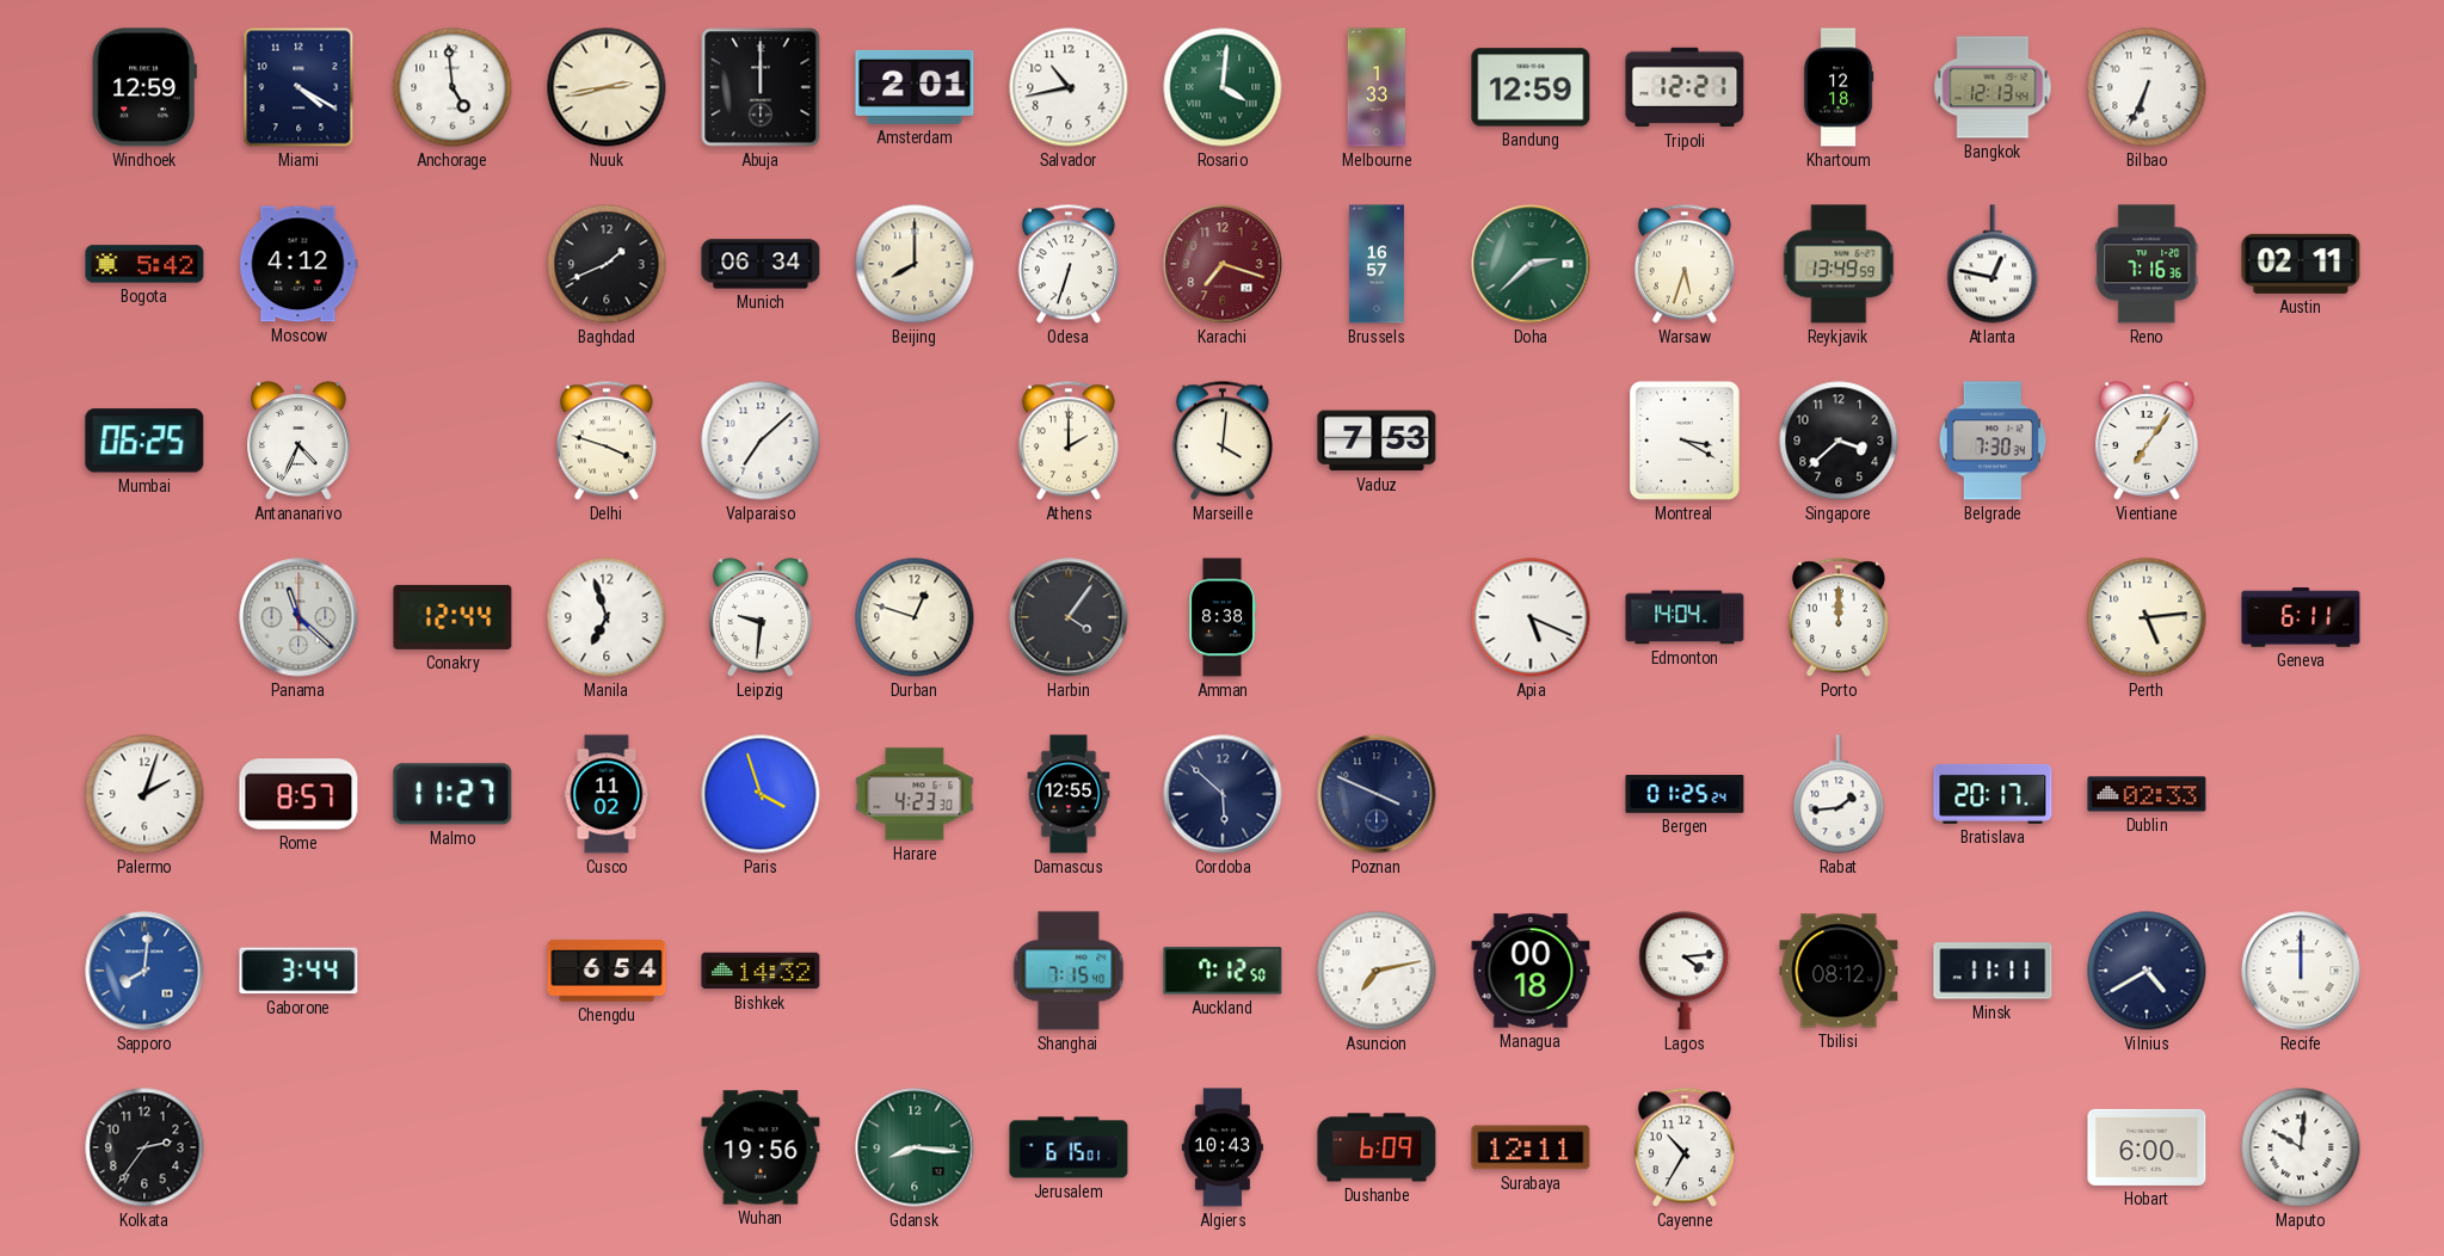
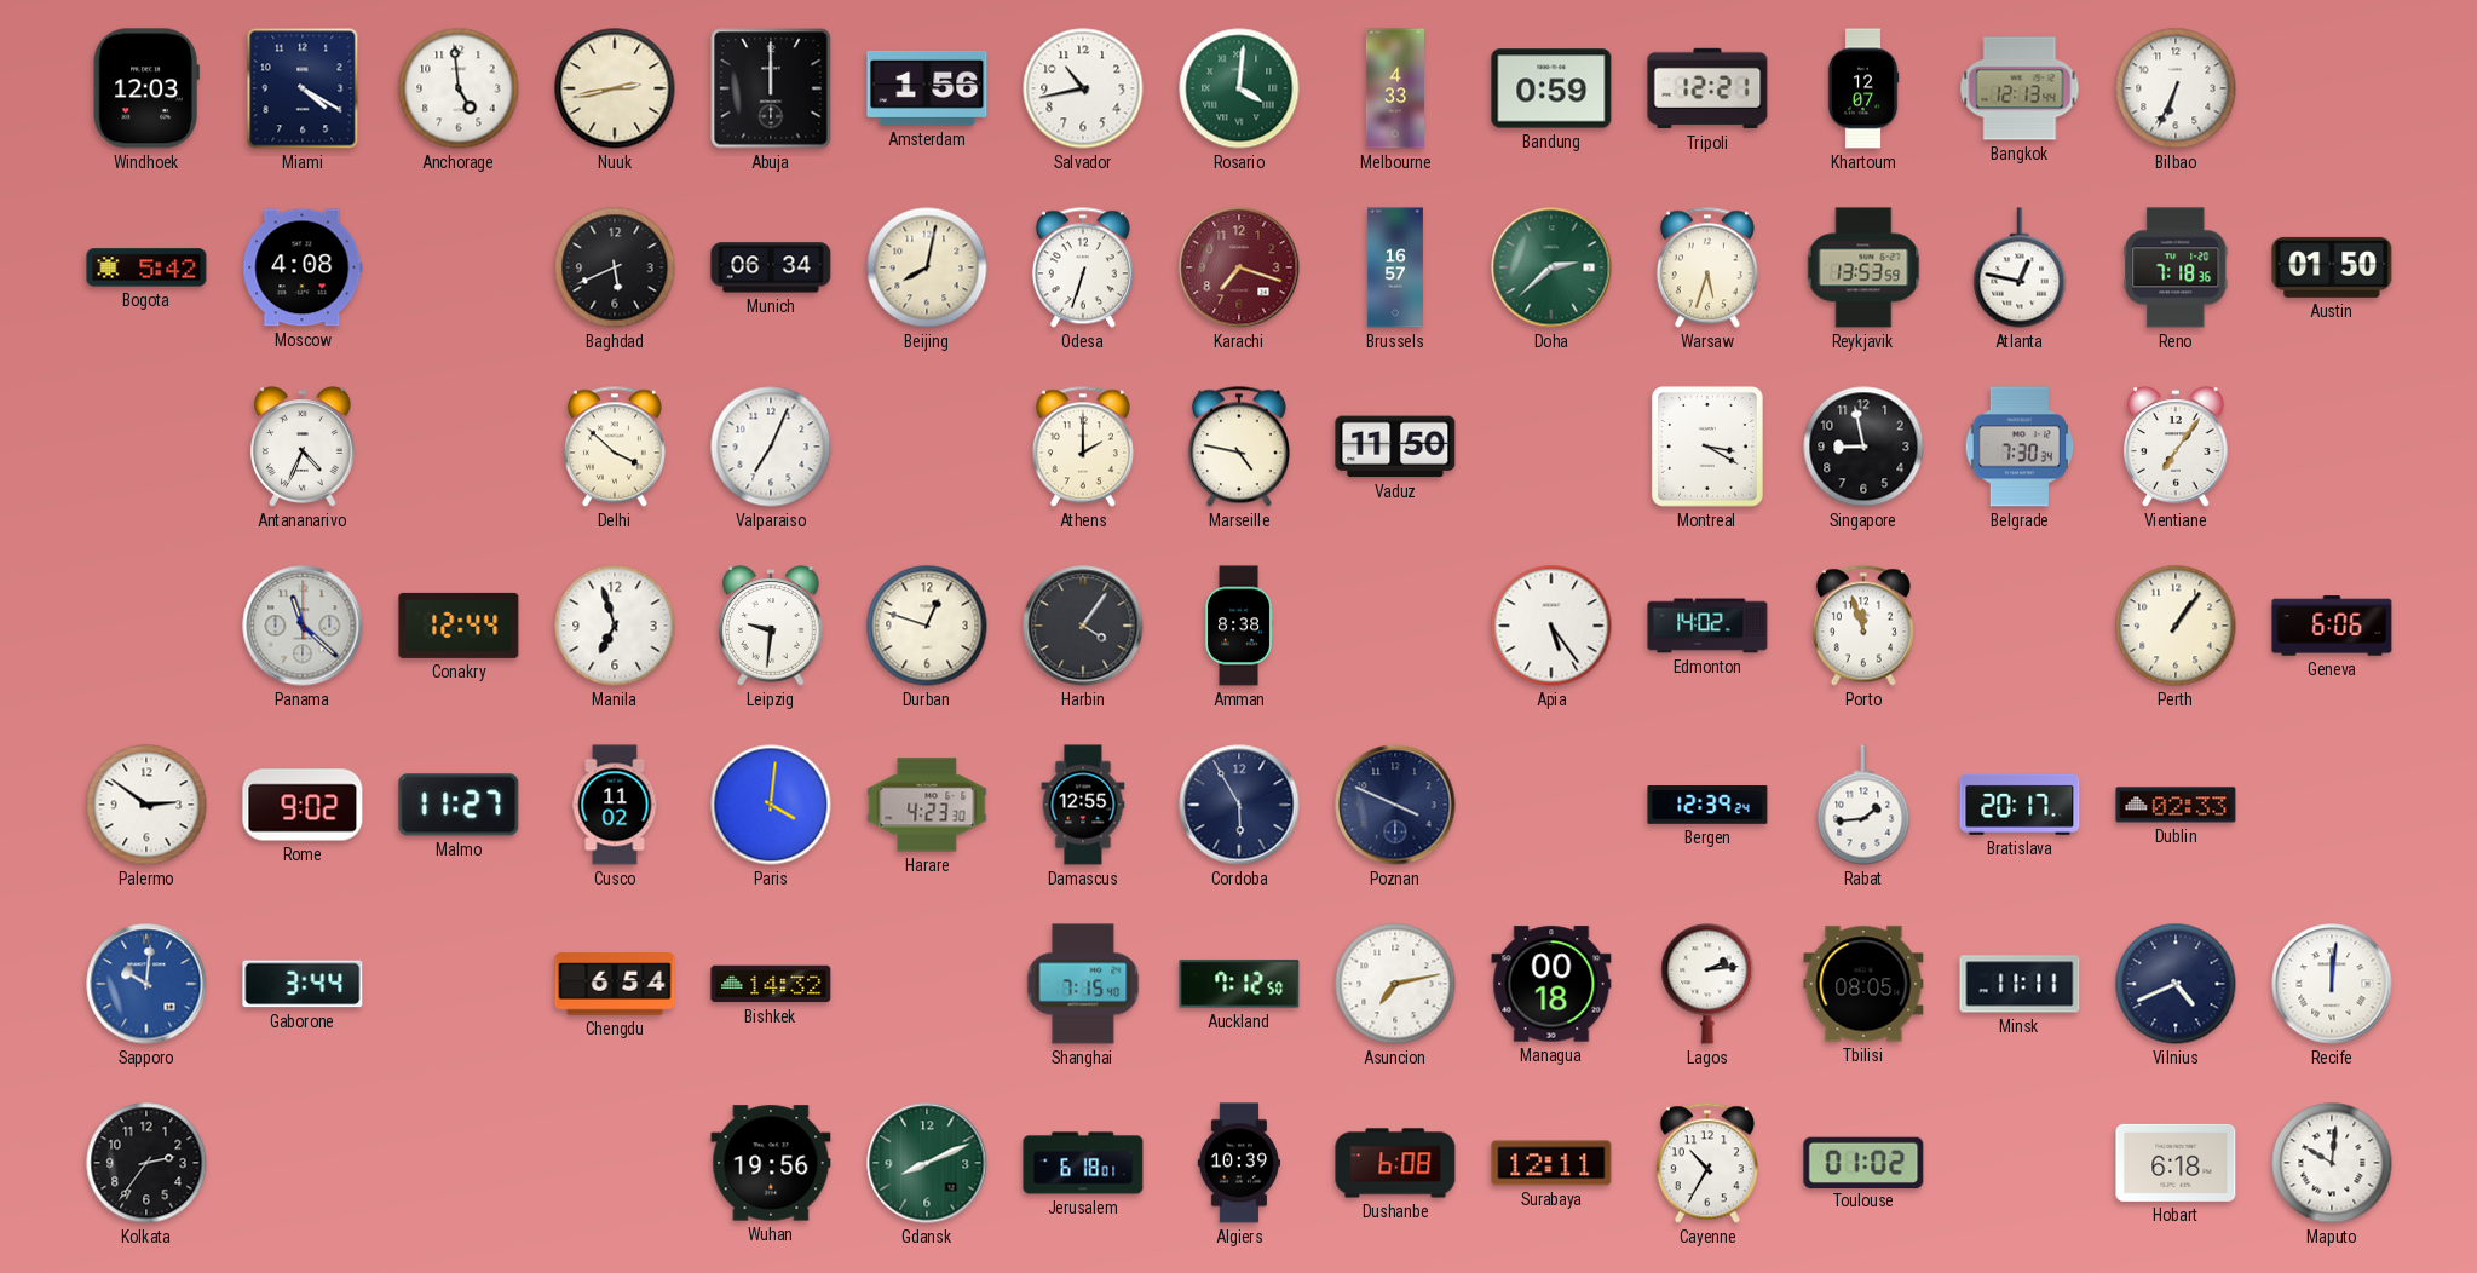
Windhoek: 12:59 -> 12:03 (146, 88)
Amsterdam: 2:01 -> 1:56 (927, 88)
Melbourne: 1:33 -> 4:33 (1395, 88)
Bandung: 12:59 -> 0:59 (1551, 88)
Khartoum: 12:18 -> 12:07 (1863, 88)
Moscow: 4:12 -> 4:08 (303, 267)
Baghdad: 1:41 -> 5:41 (615, 267)
Beijing: 8:00 -> 8:02 (927, 267)
Reykjavik: 13:49 -> 13:53 (1863, 267)
Reno: 7:16 -> 7:18 (2176, 267)
Austin: 02:11 -> 01:50 (2332, 267)
Mumbai: 06:25 -> none (144, 441)
Delhi: 3:48 -> 3:52 (615, 447)
Valparaiso: 7:08 -> 7:04 (771, 447)
Marseille: 4:01 -> 4:47 (1239, 447)
Vaduz: 7:53 -> 11:50 (1395, 447)
Singapore: 3:38 -> 8:58 (1863, 447)
Apia: 5:19 -> 5:24 (1551, 626)
Edmonton: 14:04 -> 14:02 (1707, 626)
Porto: 12:00 -> 11:57 (1863, 626)
Perth: 5:14 -> 1:06 (2176, 626)
Geneva: 6:11 -> 6:06 (2332, 626)
Palermo: 2:03 -> 2:51 (146, 805)
Rome: 8:57 -> 9:02 (303, 805)
Paris: 3:57 -> 4:01 (771, 805)
Cordoba: 5:52 -> 5:55 (1239, 805)
Bergen: 01:25 -> 12:39 (1707, 805)
Sapporo: 8:01 -> 10:01 (146, 984)
Lagos: 4:14 -> 2:14 (1707, 984)
Tbilisi: 08:12 -> 08:05 (1863, 984)
Vilnius: 4:40 -> 4:41 (2176, 984)
Recife: 12:00 -> 12:01 (2332, 984)
Gdansk: 8:16 -> 8:11 (927, 1163)
Jerusalem: 6:15 -> 6:18 (1083, 1163)
Algiers: 10:43 -> 10:39 (1239, 1163)
Dushanbe: 6:09 -> 6:08 (1395, 1163)
Toulouse: none -> 01:02 (1863, 1162)
Hobart: 6:00 -> 6:18 (2176, 1163)
